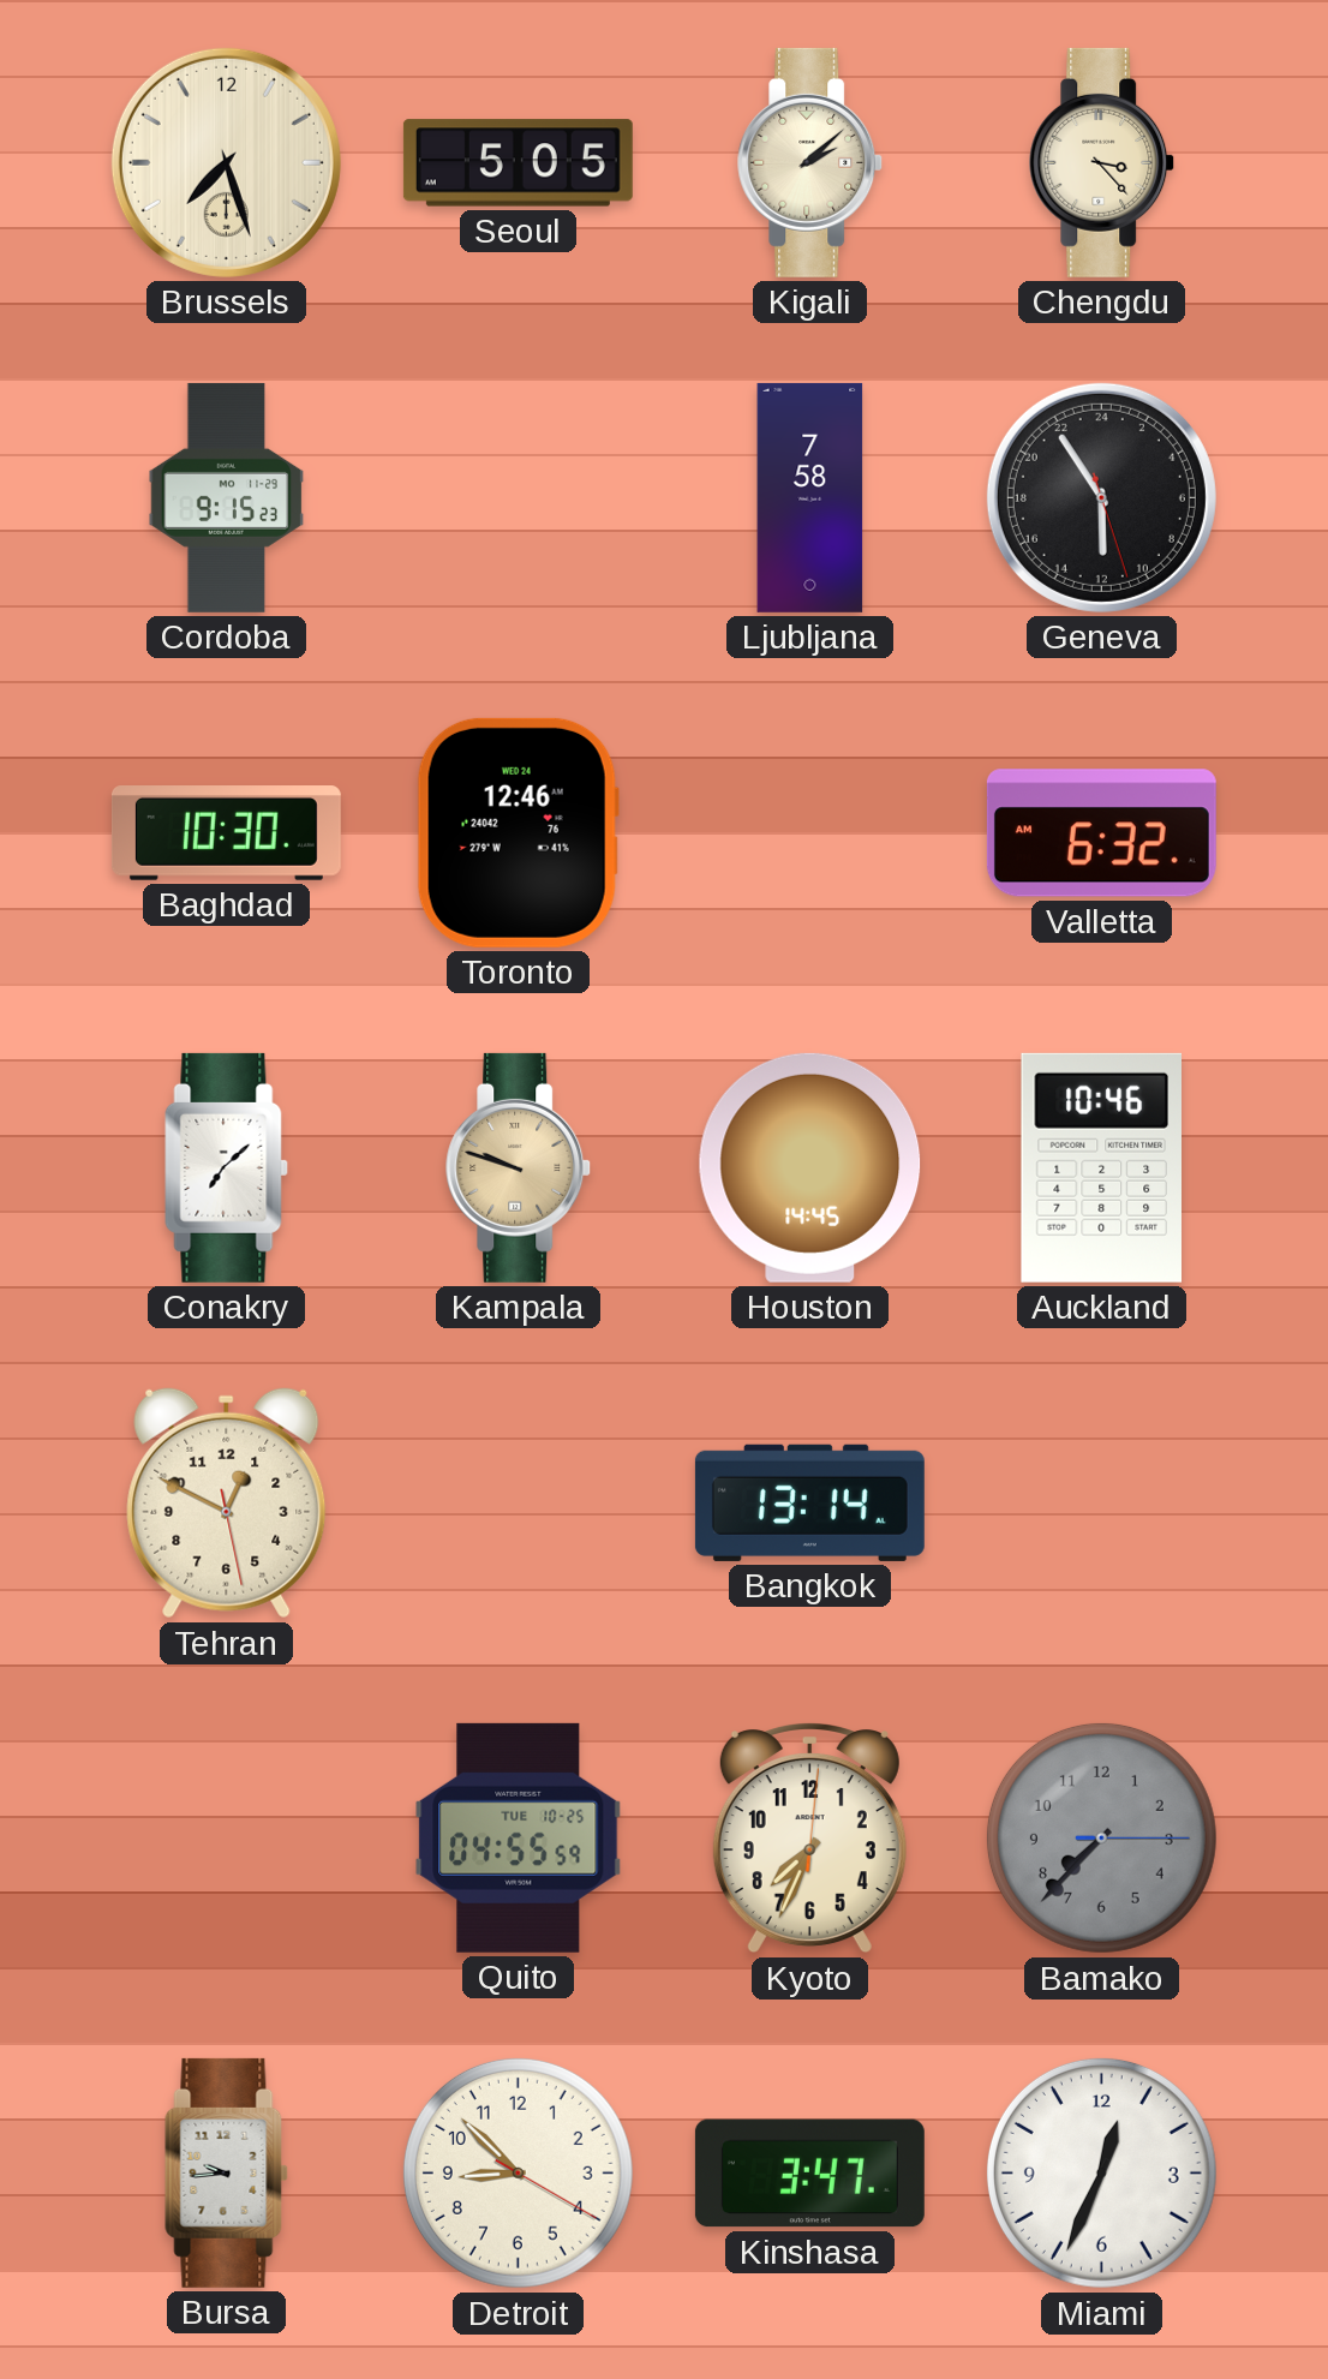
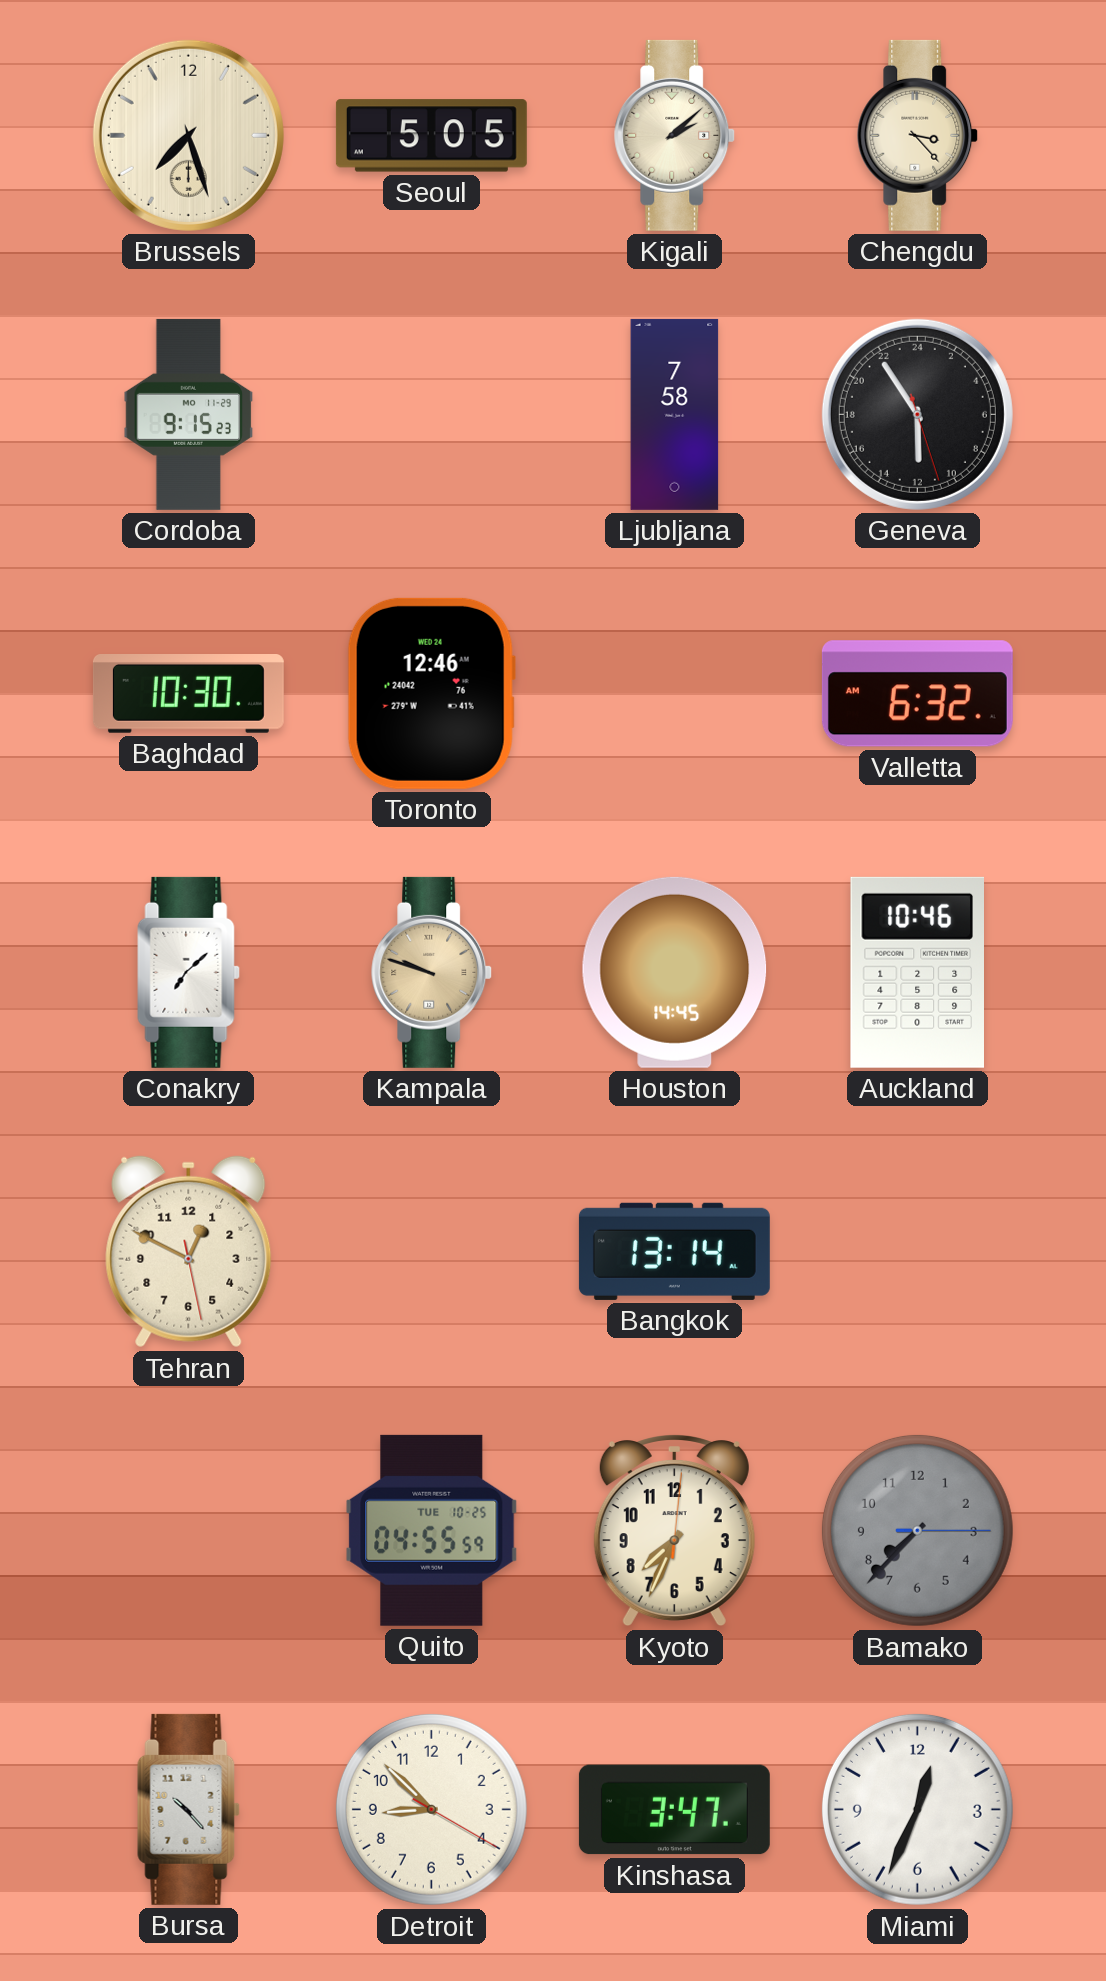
Bursa: 9:44 -> 10:23 (189, 1809)
